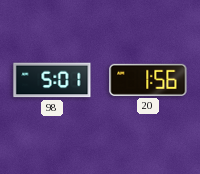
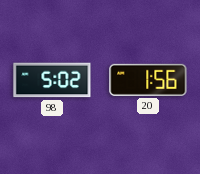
98: 5:01 -> 5:02 (52, 80)
